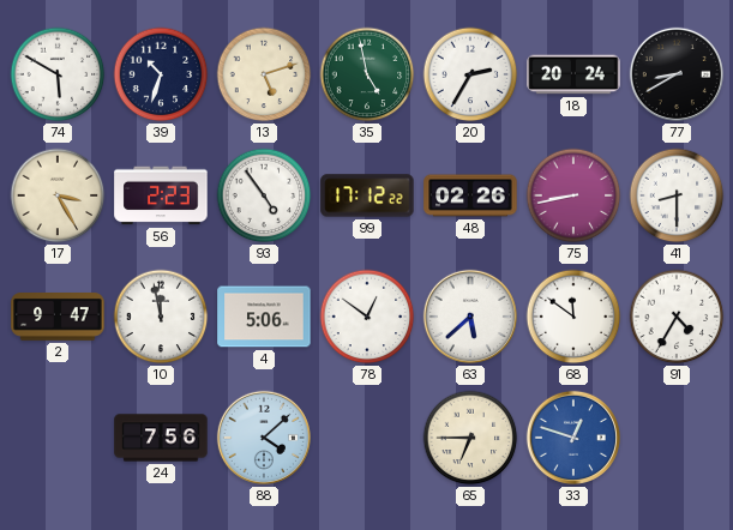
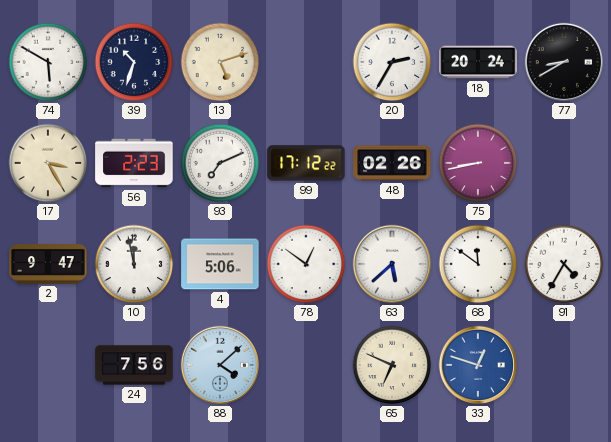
35: 4:58 -> none (367, 74)
93: 4:54 -> 7:11 (220, 163)
41: 8:30 -> none (677, 195)
65: 6:45 -> 6:49 (392, 365)
